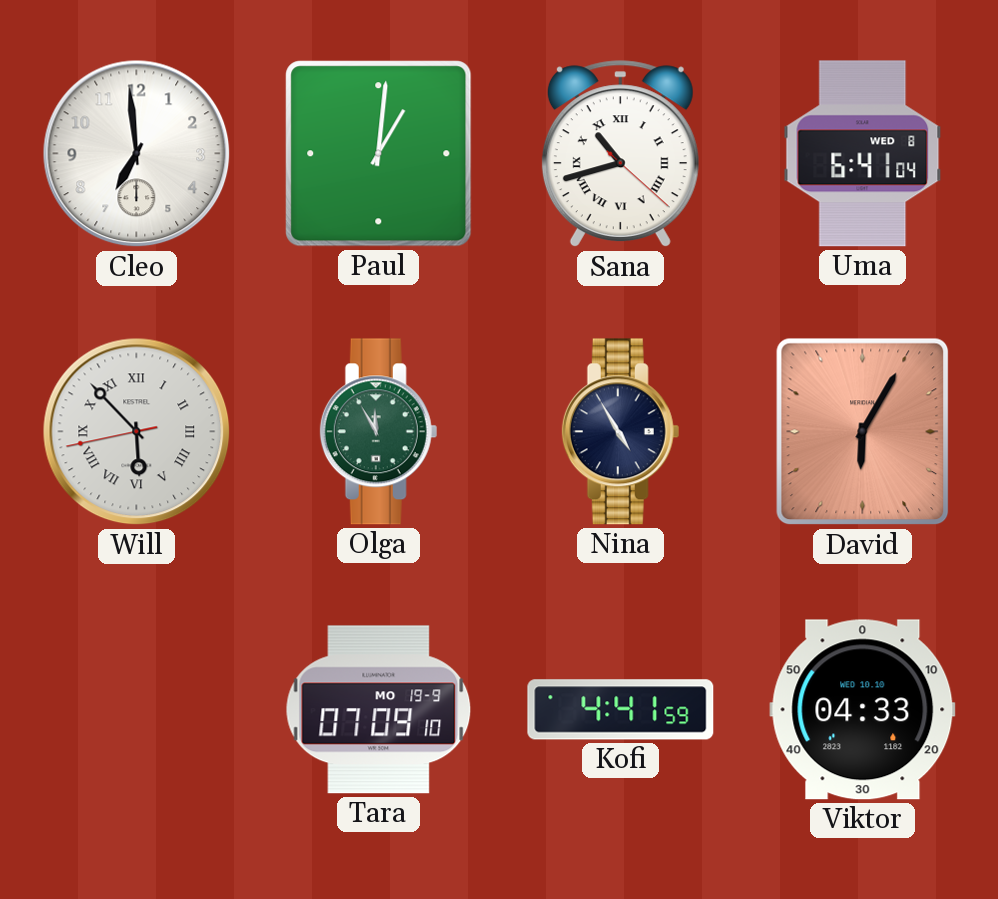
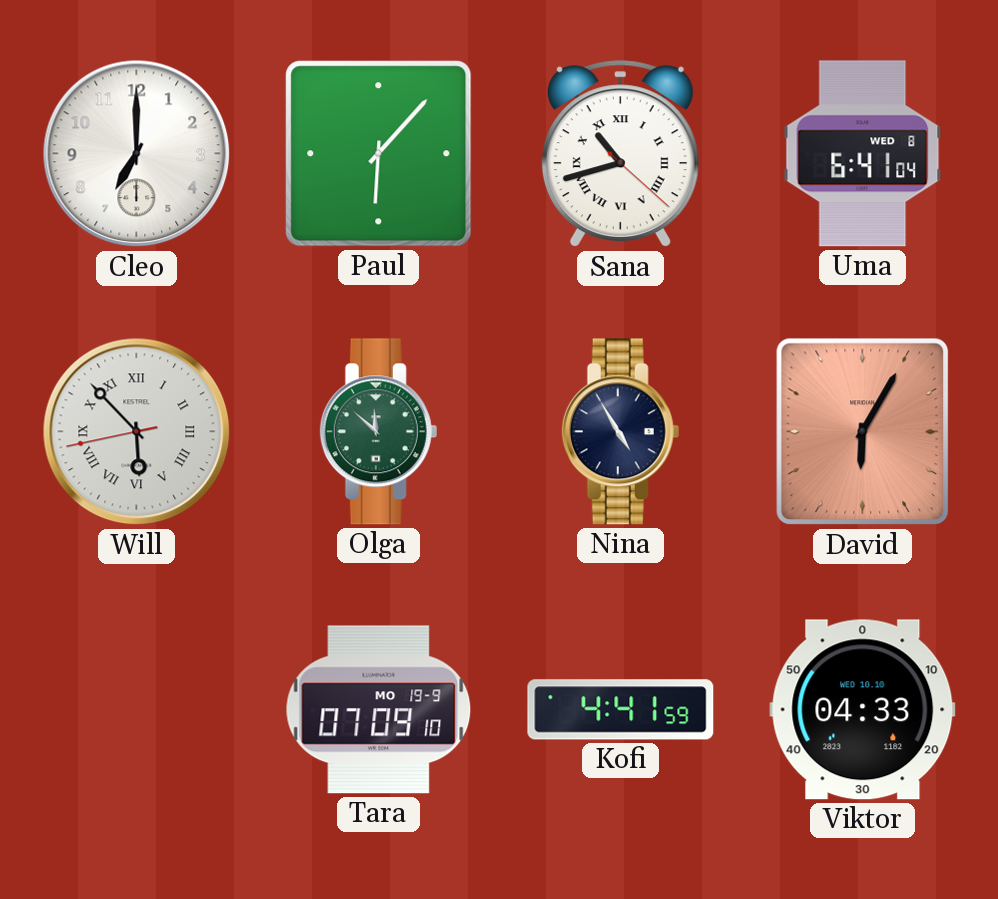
Cleo: 6:59 -> 7:00 (137, 154)
Paul: 1:01 -> 6:07 (379, 154)
Olga: 11:55 -> 11:52 (379, 432)
